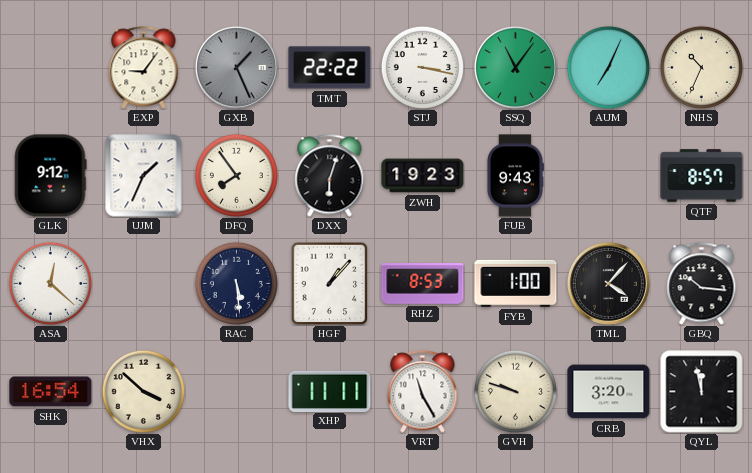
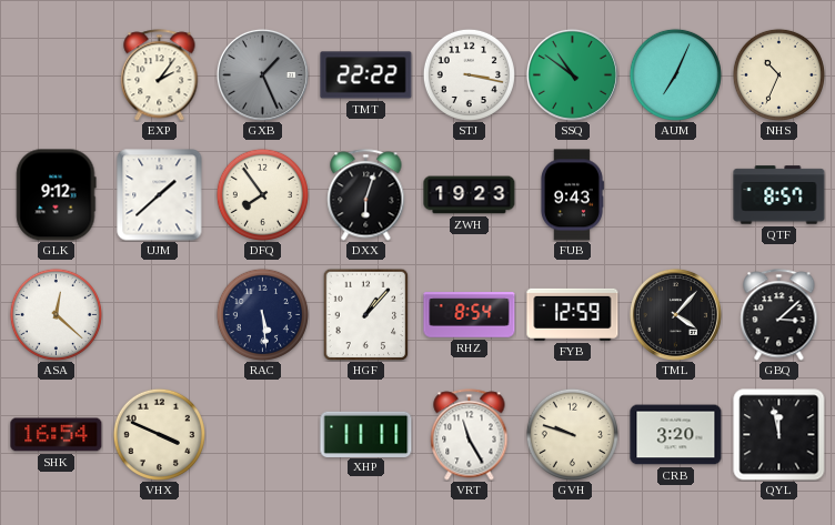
EXP: 9:06 -> 2:06 (160, 75)
SSQ: 11:06 -> 10:51 (572, 74)
UJM: 1:34 -> 1:38 (160, 195)
RHZ: 8:53 -> 8:54 (470, 315)
FYB: 1:00 -> 12:59 (573, 314)
GBQ: 10:16 -> 3:08 (779, 315)
VHX: 3:52 -> 3:49 (159, 434)
